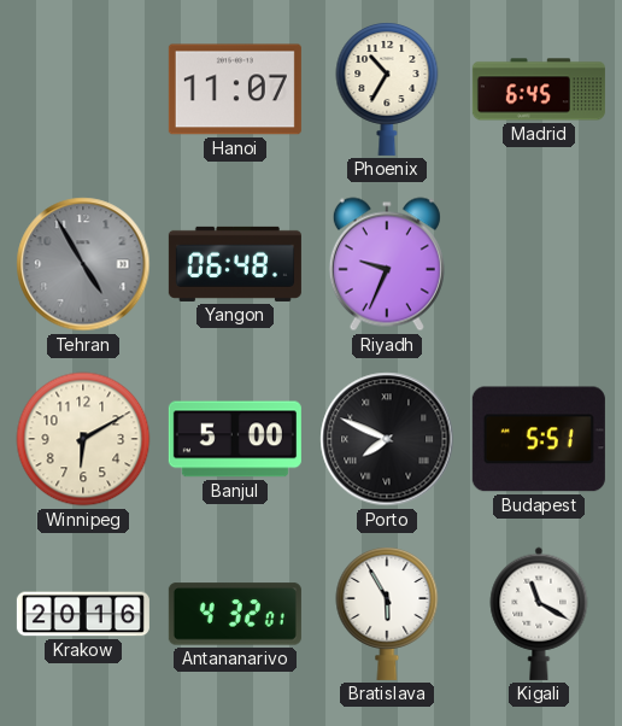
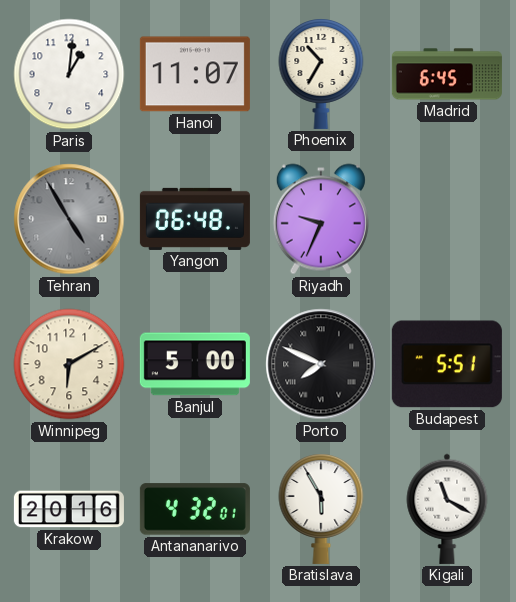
Paris: none -> 1:01 (69, 74)
